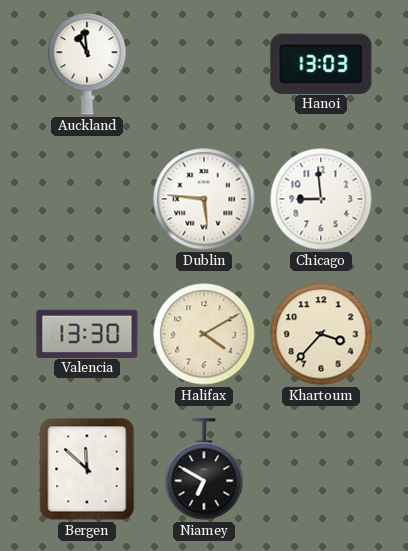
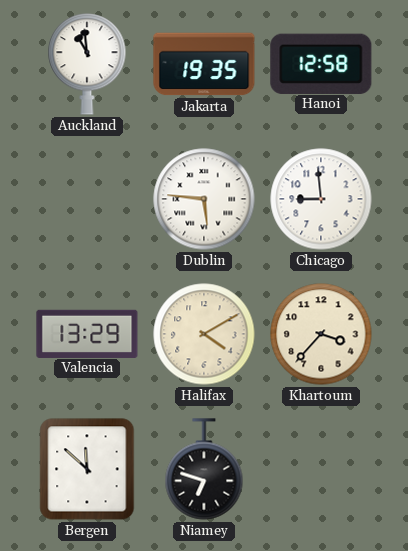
Jakarta: none -> 19:35 (204, 64)
Hanoi: 13:03 -> 12:58 (321, 63)
Valencia: 13:30 -> 13:29 (87, 333)
Niamey: 6:50 -> 6:48 (204, 469)
